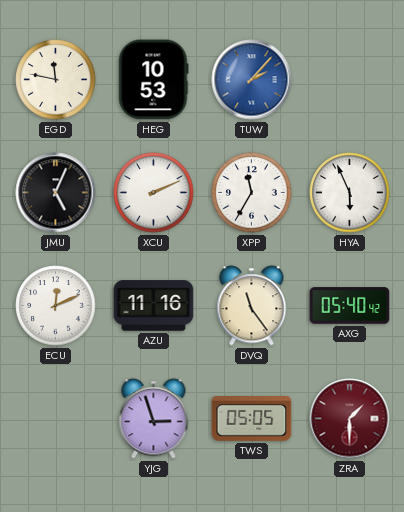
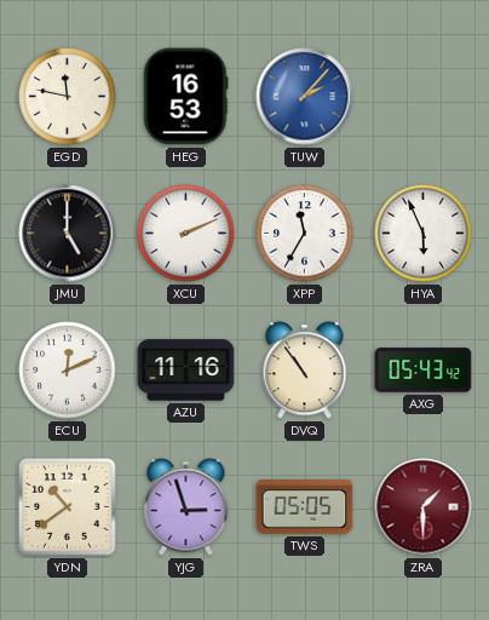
HEG: 10:53 -> 16:53 (185, 97)
JMU: 5:04 -> 5:00 (68, 234)
DVQ: 11:24 -> 10:54 (305, 371)
AXG: 05:40 -> 05:43 (424, 371)
YDN: none -> 10:39 (68, 507)
